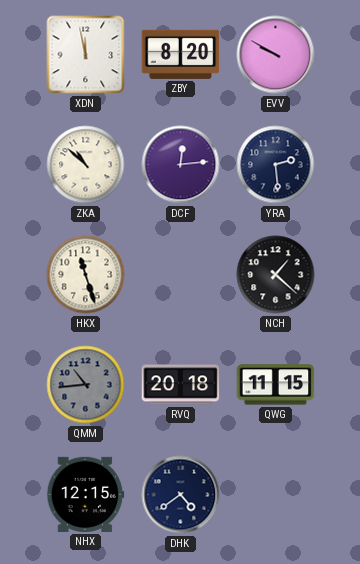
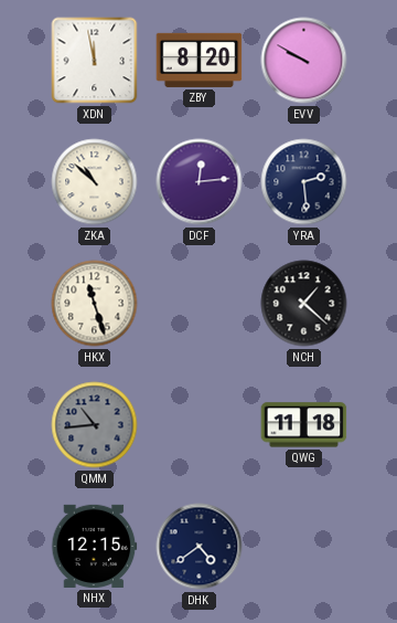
RVQ: 20:18 -> none (181, 385)
QWG: 11:15 -> 11:18 (304, 425)
